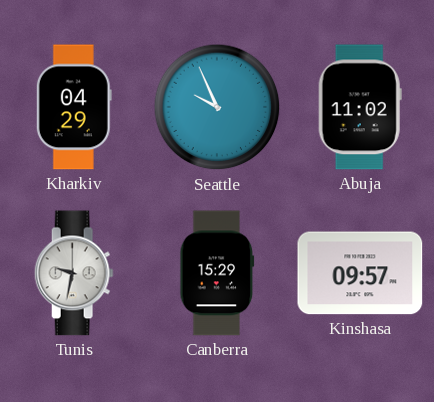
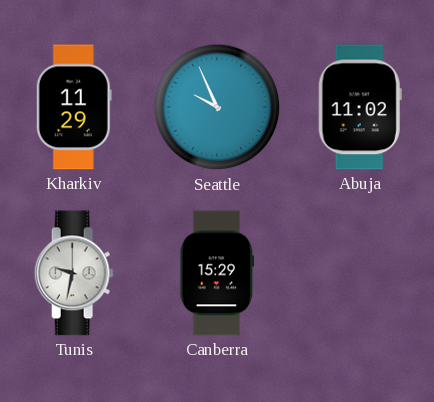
Kharkiv: 04:29 -> 11:29 (74, 107)
Kinshasa: 09:57 -> none (360, 273)
